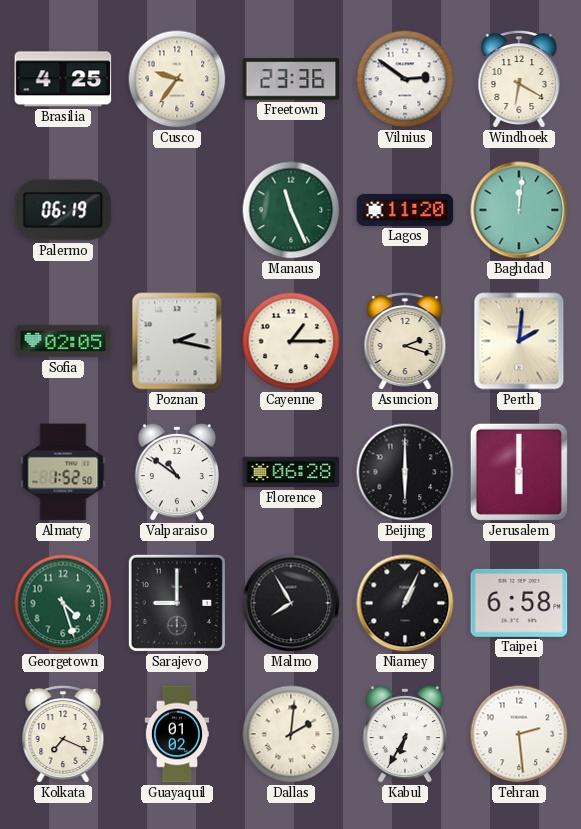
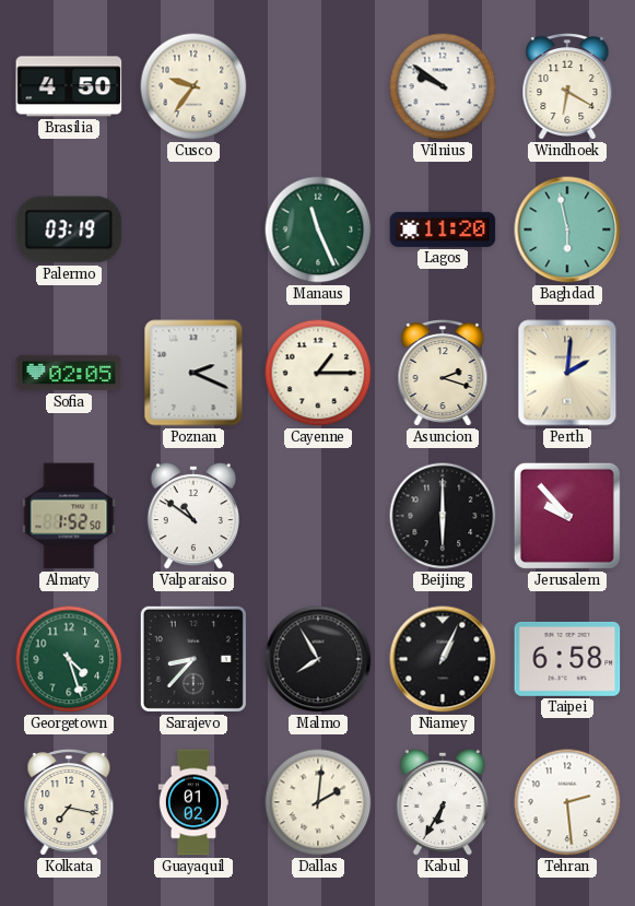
Brasilia: 4:25 -> 4:50 (69, 86)
Freetown: 23:36 -> none (291, 79)
Vilnius: 2:51 -> 9:51 (443, 86)
Palermo: 06:19 -> 03:19 (69, 230)
Baghdad: 12:01 -> 5:58 (567, 230)
Poznan: 2:17 -> 2:19 (193, 373)
Florence: 06:28 -> none (291, 472)
Jerusalem: 6:00 -> 9:53 (567, 516)
Sarajevo: 9:00 -> 8:37 (193, 659)
Kolkata: 7:19 -> 7:17 (69, 803)
